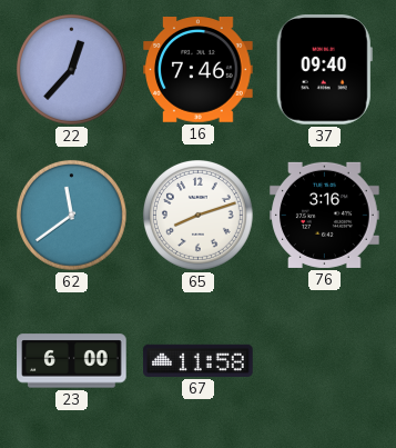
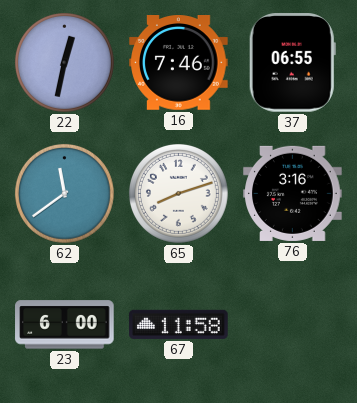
22: 12:37 -> 12:32 (64, 62)
37: 09:40 -> 06:55 (292, 63)
